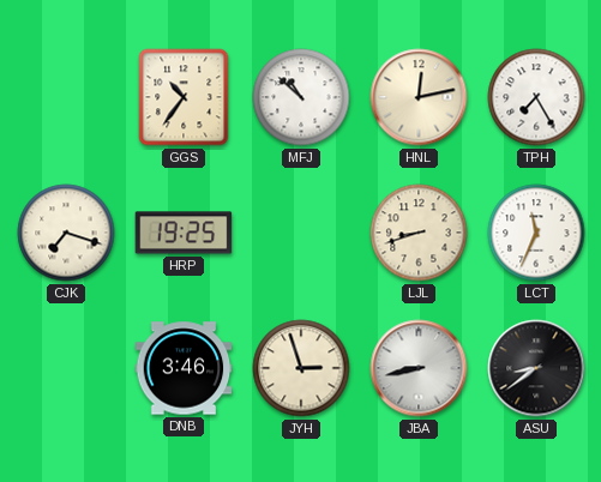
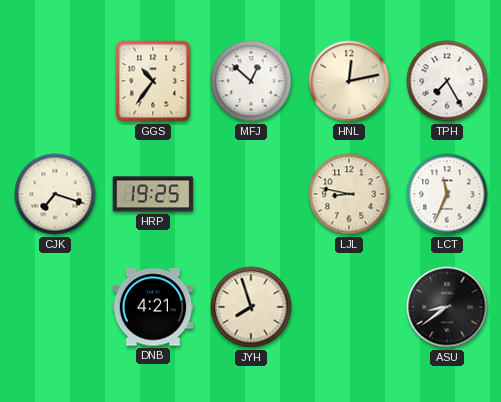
MFJ: 10:52 -> 12:52 (251, 81)
LJL: 8:42 -> 8:47 (349, 194)
DNB: 3:46 -> 4:21 (153, 307)
JYH: 2:57 -> 7:57 (251, 307)
JBA: 8:43 -> none (419, 368)
